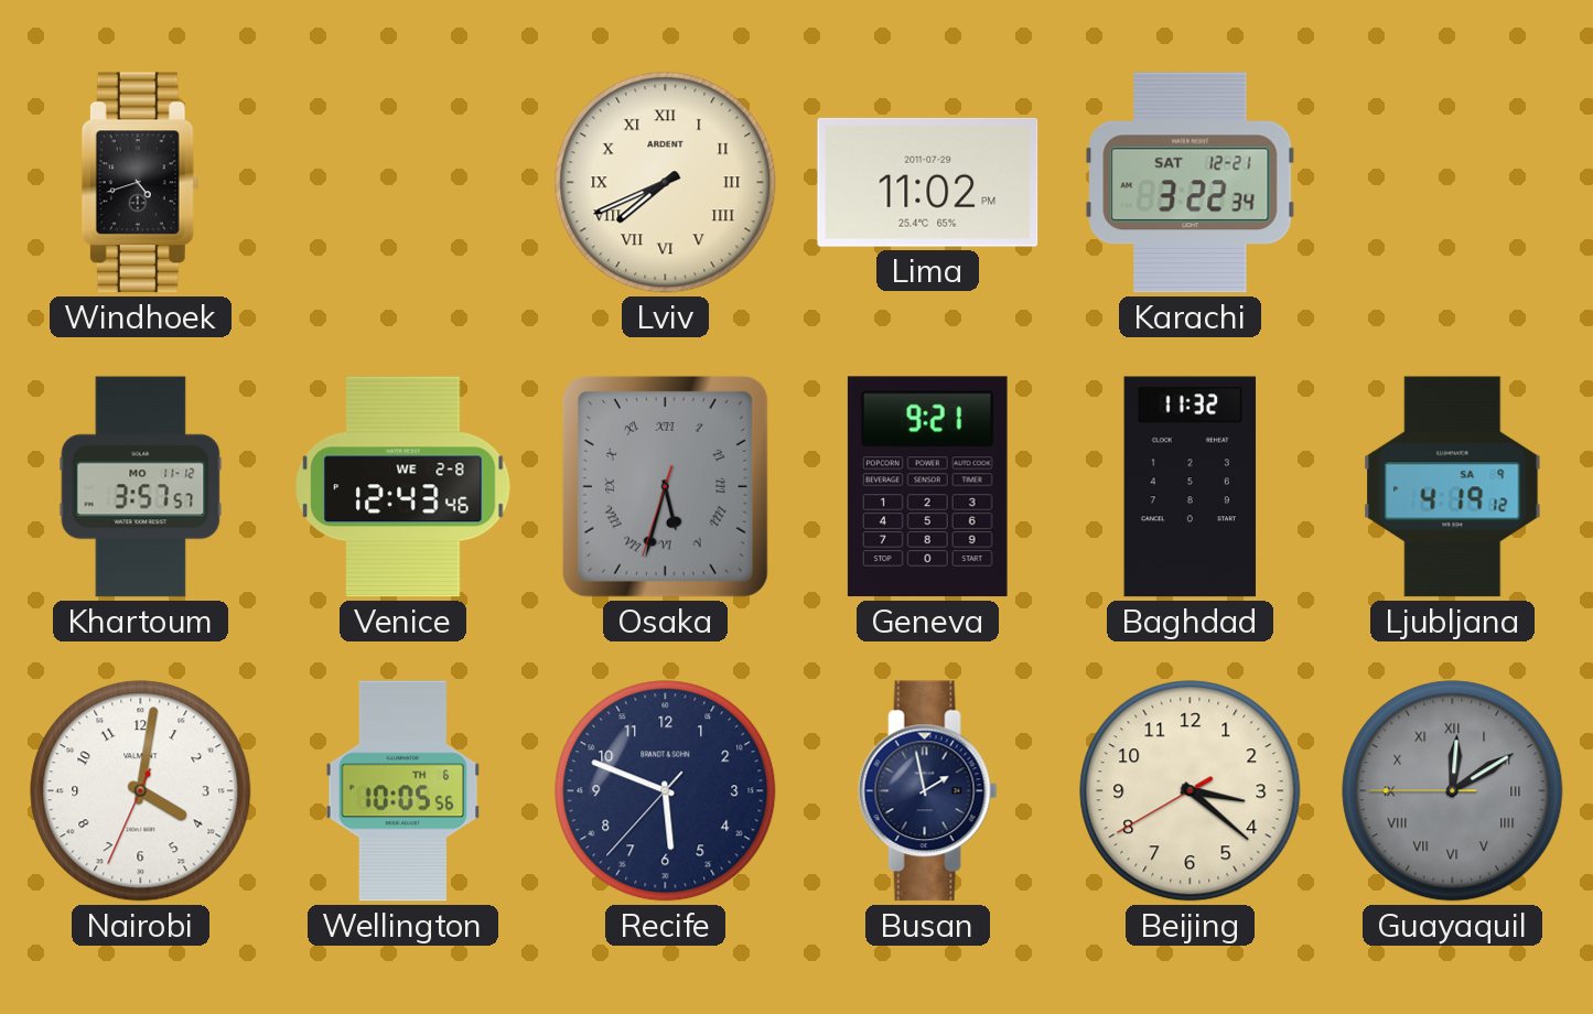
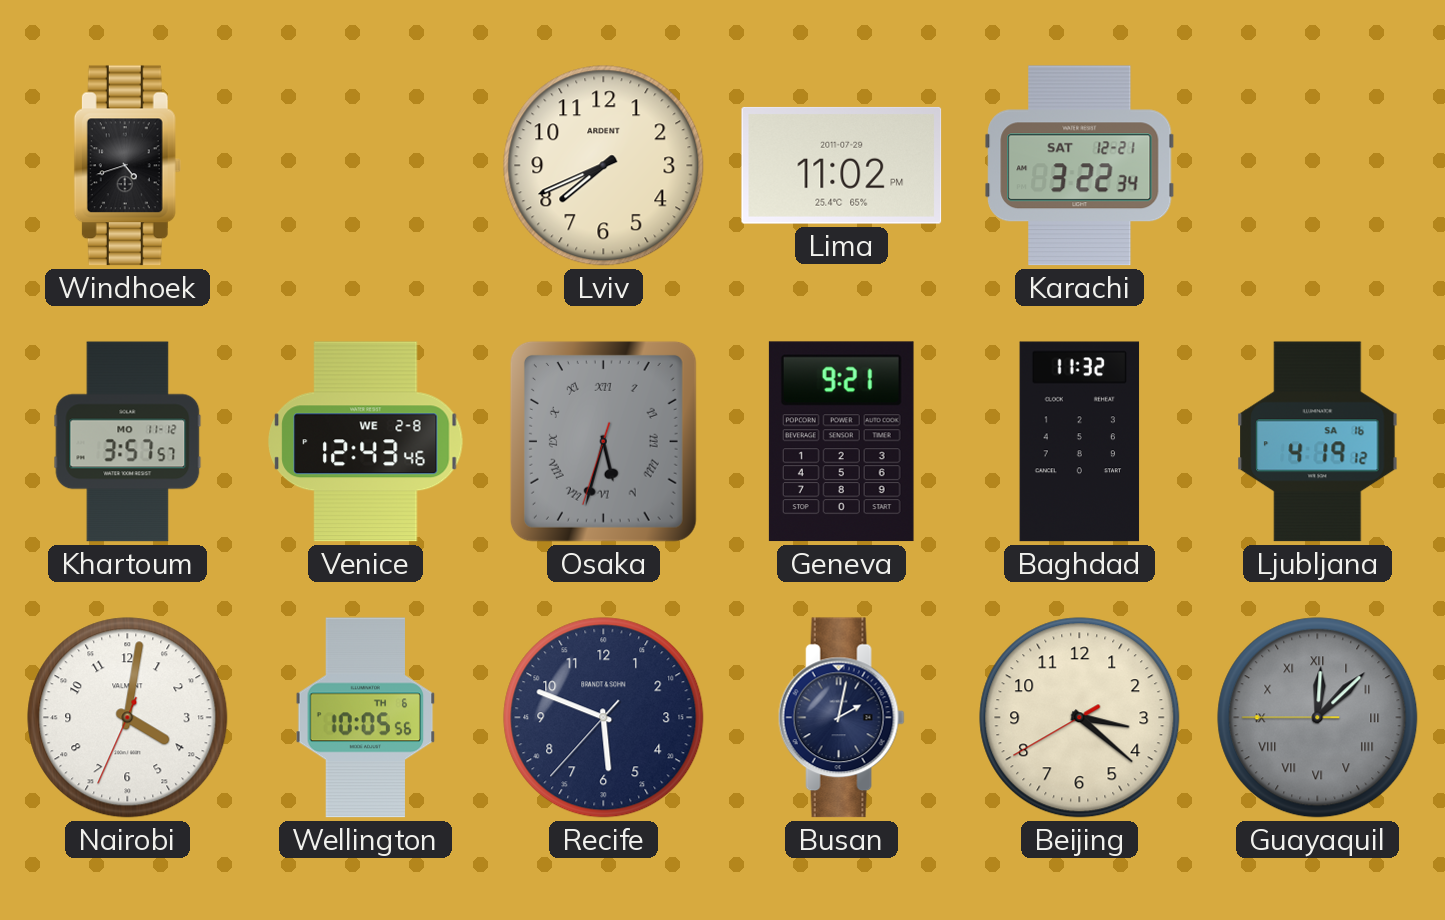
Lviv numerals: Roman -> Arabic (604, 166)
Ljubljana date: SA 9 -> SA 16 (1318, 442)
Busan: 1:58 -> 2:02 (841, 718)
Guayaquil: 12:09 -> 12:07 (1318, 718)
